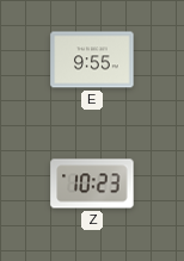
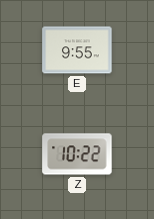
Z: 10:23 -> 10:22 (77, 154)
